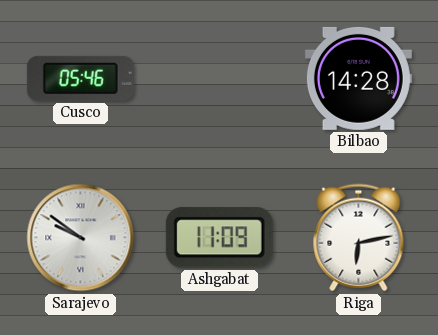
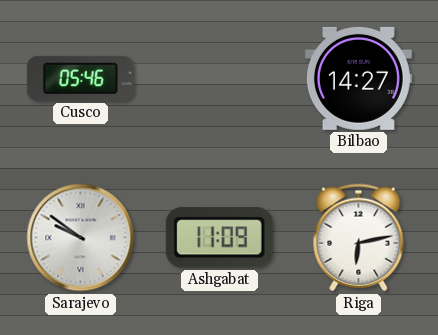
Bilbao: 14:28 -> 14:27 (358, 78)
